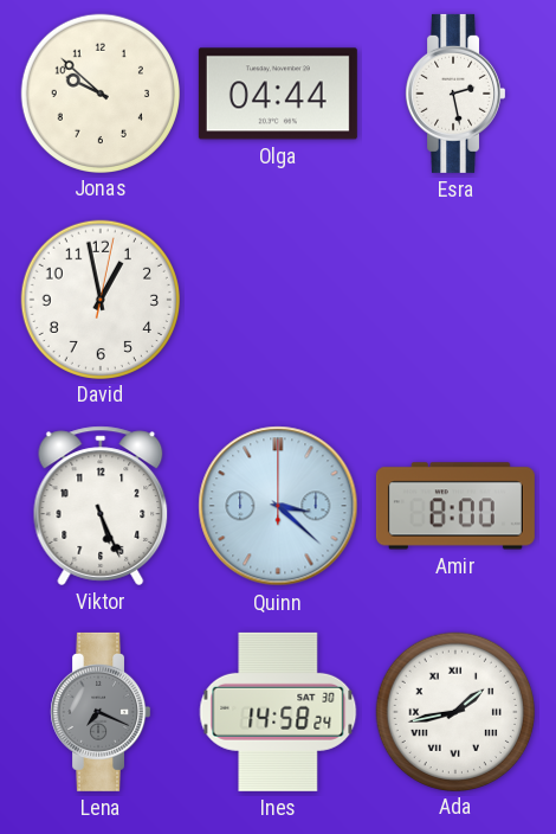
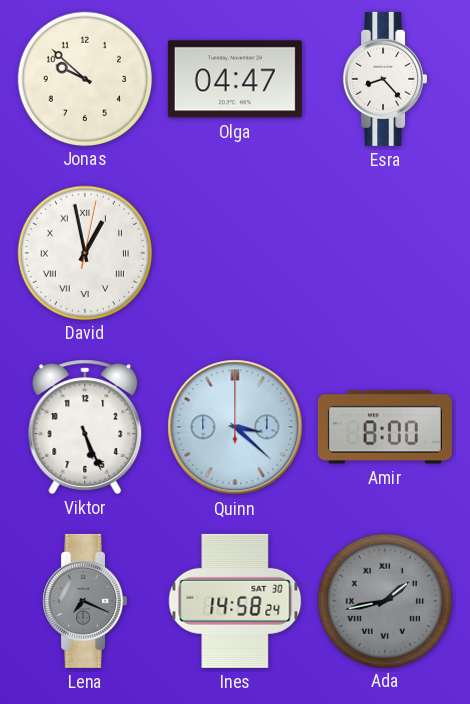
Olga: 04:44 -> 04:47 (235, 79)
Esra: 2:28 -> 8:23 (385, 79)
David numerals: Arabic -> Roman (84, 252)
Ada dial: white -> grey (384, 600)
